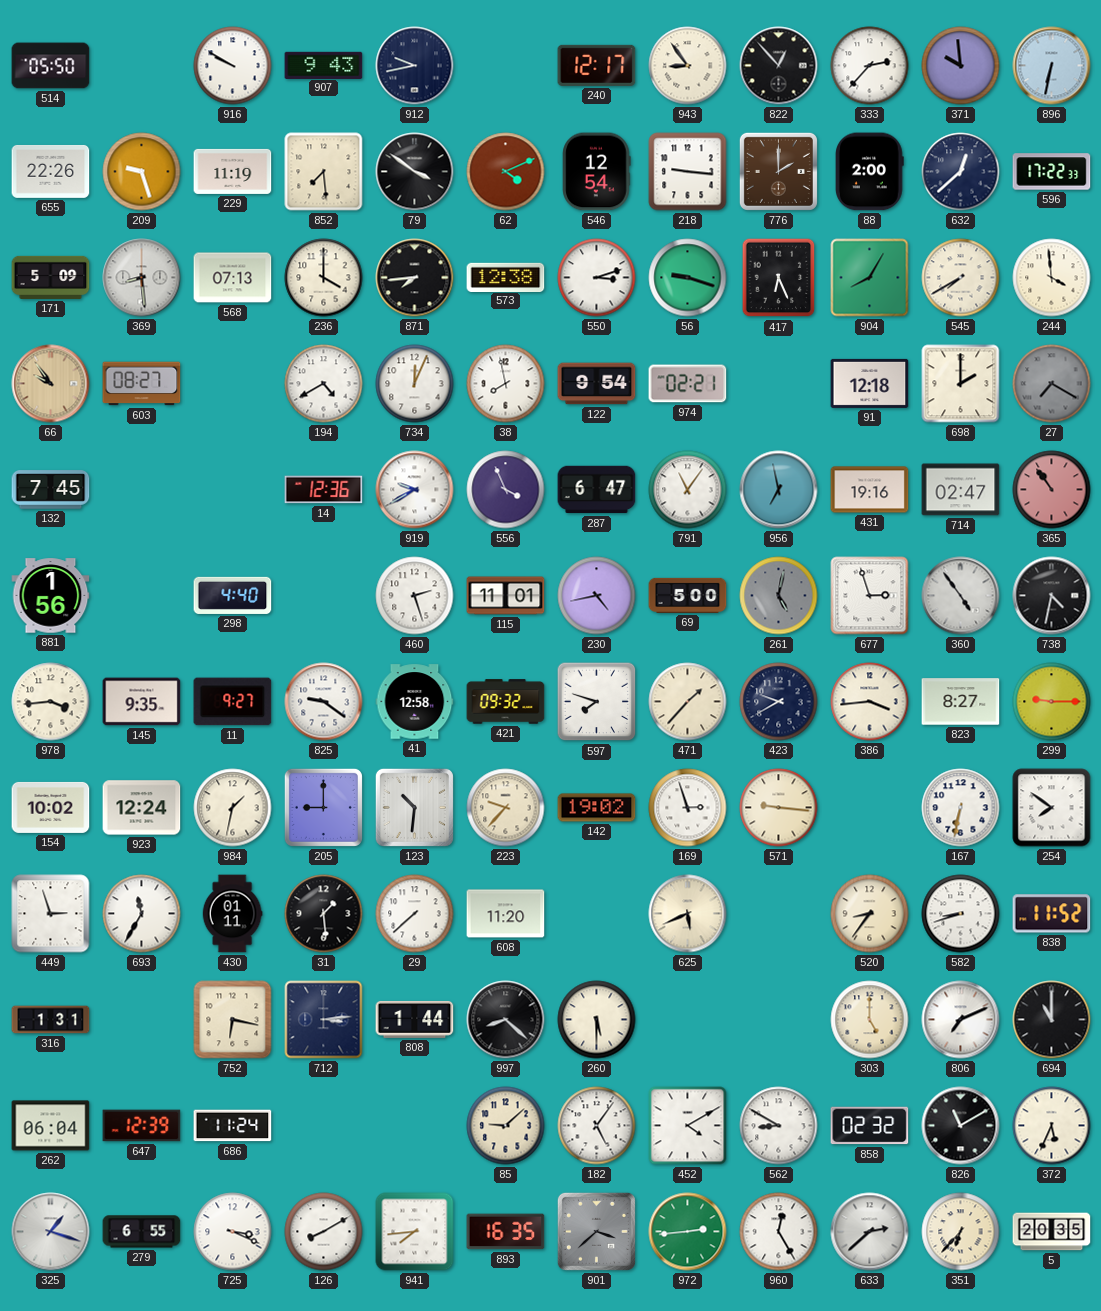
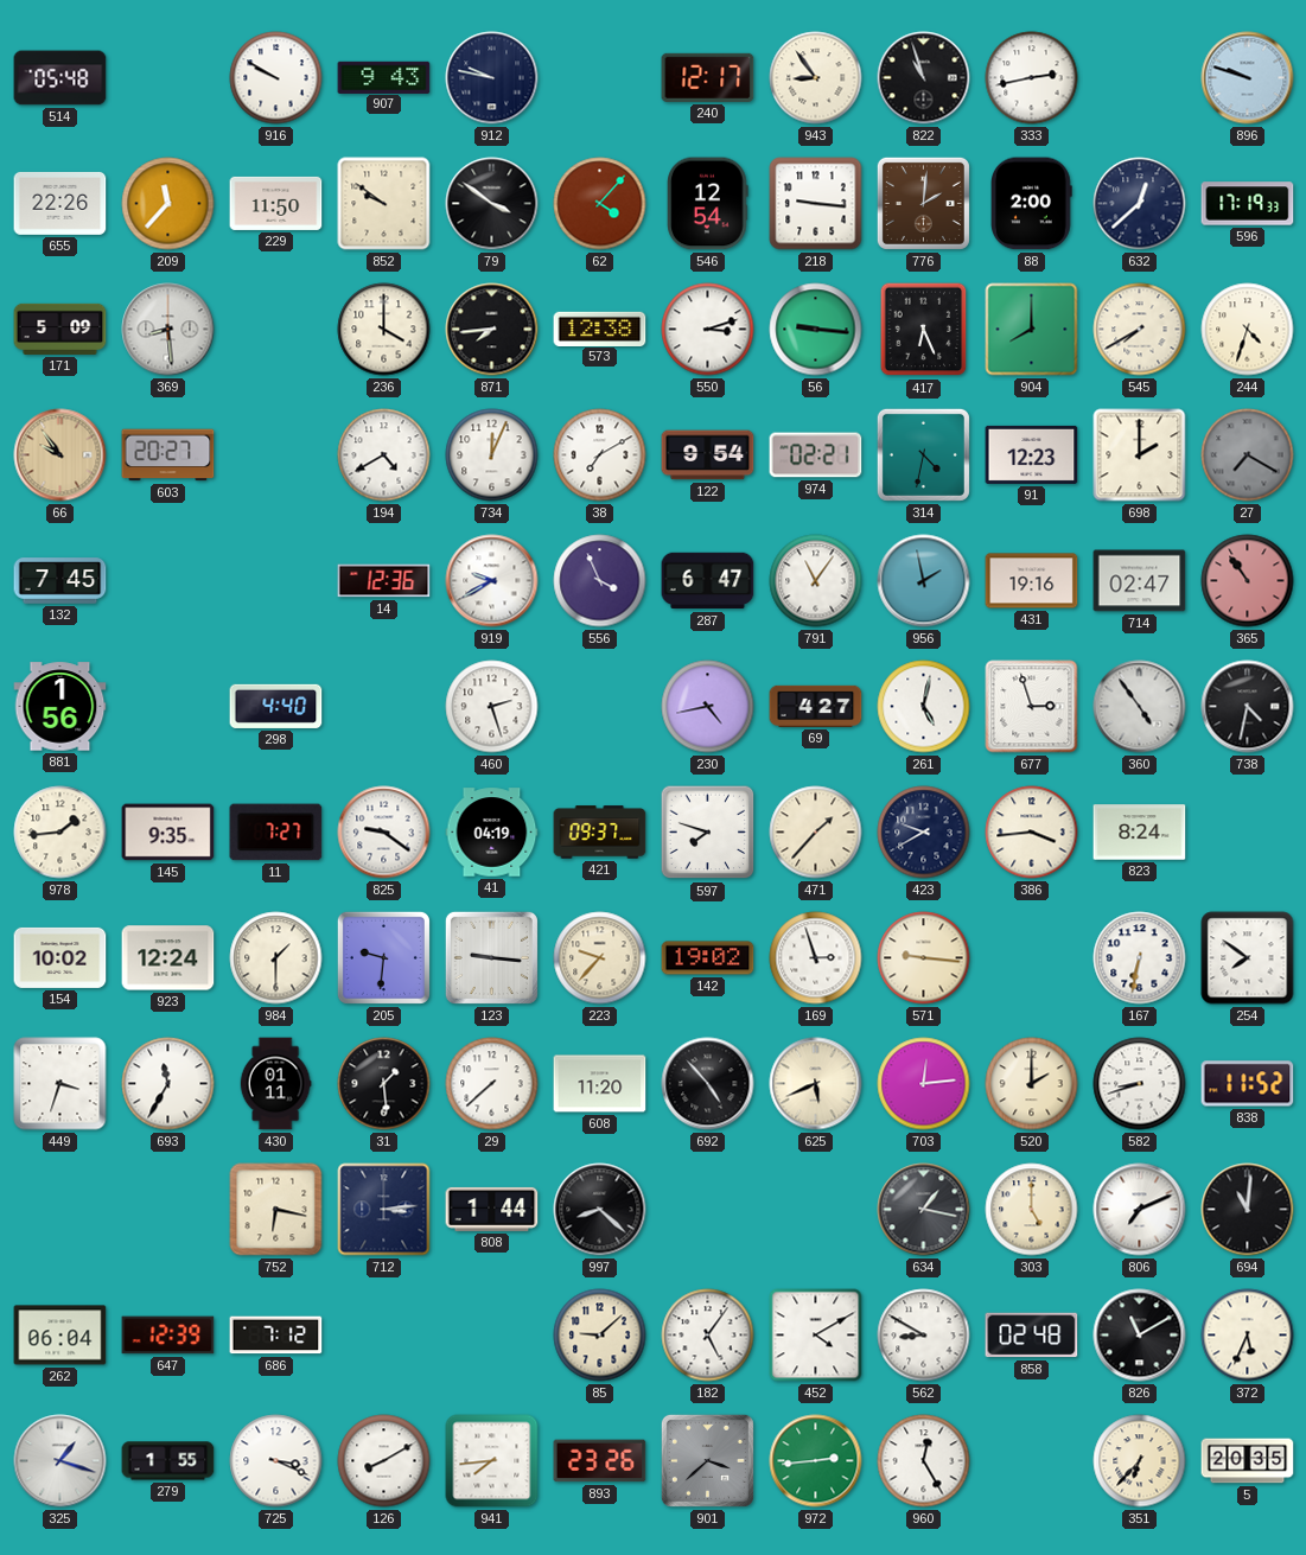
514: 05:50 -> 05:48 (60, 78)
912: 9:43 -> 9:47 (492, 78)
822: 12:53 -> 10:57 (924, 78)
333: 2:37 -> 2:43 (1032, 78)
371: 9:59 -> none (961, 66)
896: 6:32 -> 9:48 (1248, 78)
209: 9:27 -> 11:37 (168, 204)
229: 11:19 -> 11:50 (276, 203)
852: 7:29 -> 9:51 (384, 204)
62: 4:11 -> 4:07 (600, 204)
776: 2:00 -> 2:01 (923, 203)
596: 17:22 -> 17:19 (1248, 204)
568: 07:13 -> none (233, 278)
56: 9:18 -> 9:16 (816, 330)
904: 8:05 -> 8:00 (1032, 330)
244: 3:59 -> 4:33 (1248, 330)
603: 08:27 -> 20:27 (168, 455)
38: 7:58 -> 7:10 (600, 455)
314: none -> 4:32 (923, 454)
91: 12:18 -> 12:23 (1032, 454)
956: 6:58 -> 1:58 (924, 581)
115: 11:01 -> none (506, 596)
69: 5:00 -> 4:27 (816, 706)
261 dial: grey -> white (924, 707)
978: 3:44 -> 1:44 (60, 833)
11: 9:27 -> 7:27 (276, 833)
41: 12:58 -> 04:19 (492, 833)
421: 09:32 -> 09:37 (600, 833)
823: 8:27 -> 8:24 (1140, 833)
299: 9:15 -> none (1052, 702)
984: 1:32 -> 1:30 (276, 958)
205: 9:00 -> 9:31 (383, 957)
123: 10:31 -> 9:16 (491, 957)
449: 2:57 -> 3:33 (60, 1084)
692: none -> 4:53 (708, 1084)
703: none -> 12:14 (924, 1084)
520: 8:36 -> 2:00 (1032, 1084)
316: 1:31 -> none (51, 1020)
260: 5:30 -> none (597, 1020)
634: none -> 1:17 (924, 1210)
694: 11:00 -> 11:01 (1248, 1210)
686: 11:24 -> 7:12 (276, 1336)
858: 02:32 -> 02:48 (1032, 1336)
279: 6:55 -> 1:55 (168, 1461)
893: 16:35 -> 23:26 (600, 1461)
633: 2:38 -> none (870, 1232)
